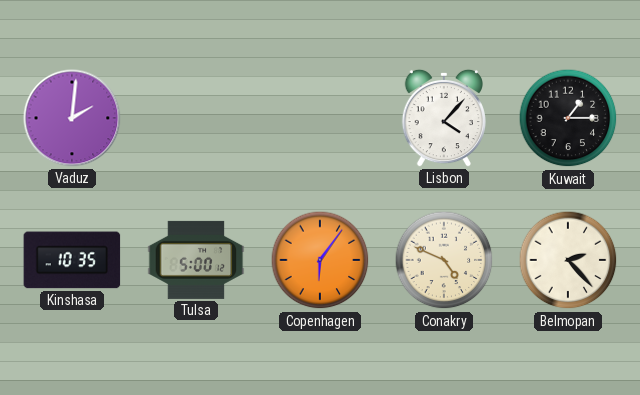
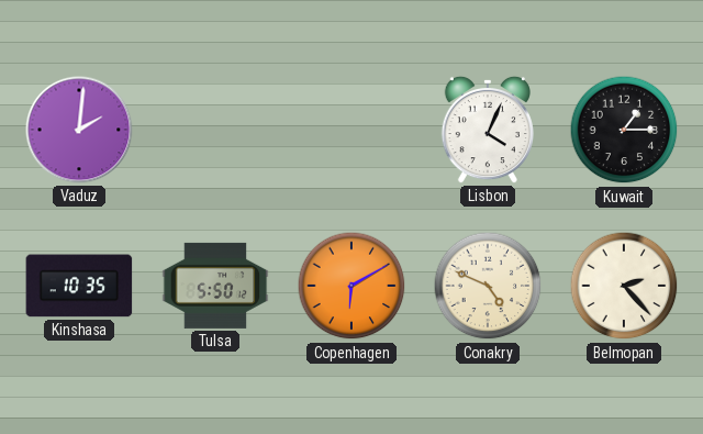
Lisbon: 4:07 -> 4:04 (488, 130)
Tulsa: 5:00 -> 5:50 (215, 286)
Copenhagen: 6:06 -> 6:10 (351, 286)
